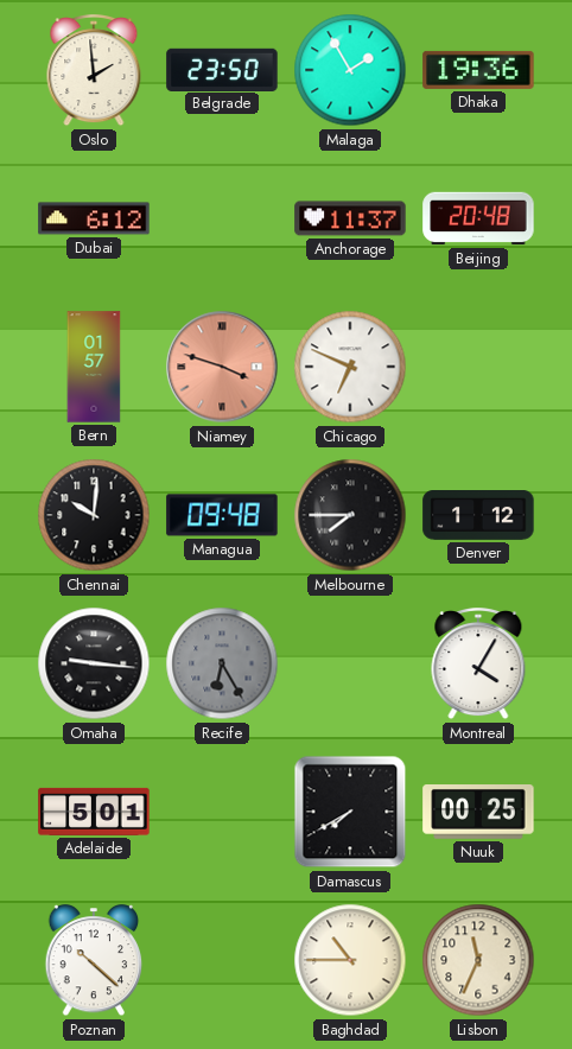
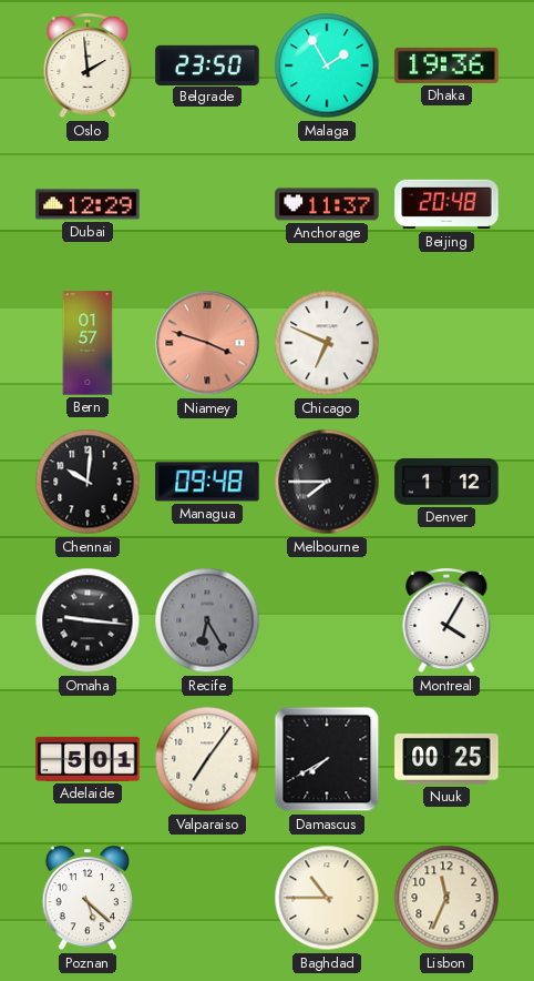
Dubai: 6:12 -> 12:29 (88, 204)
Valparaiso: none -> 7:06 (207, 759)
Poznan: 10:22 -> 5:22 (88, 899)
